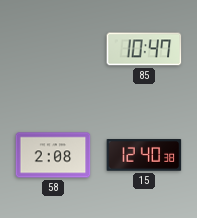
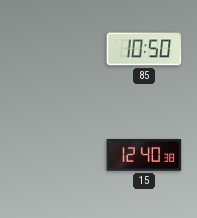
85: 10:47 -> 10:50 (144, 49)
58: 2:08 -> none (53, 155)
